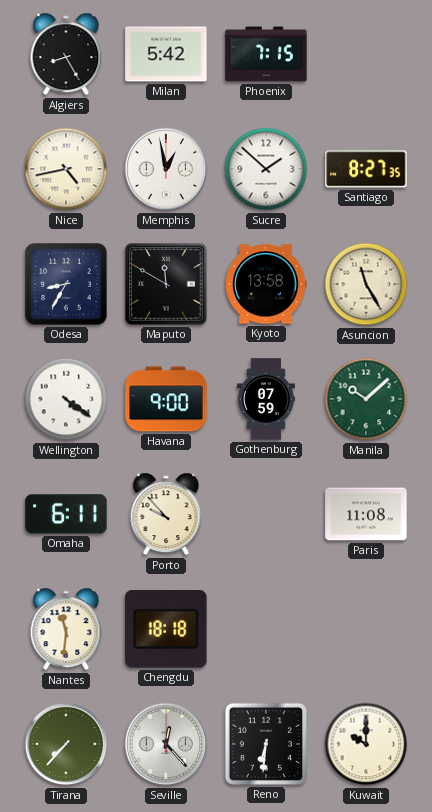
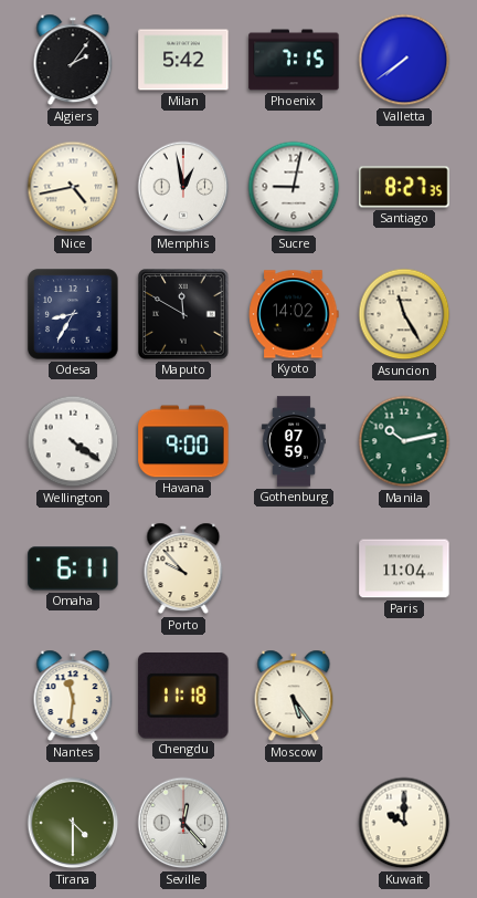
Algiers: 8:25 -> 2:06 (73, 60)
Valletta: none -> 7:39 (404, 60)
Sucre: 1:52 -> 9:02 (294, 187)
Kyoto: 13:58 -> 14:02 (294, 314)
Manila: 10:08 -> 10:13 (404, 441)
Paris: 11:08 -> 11:04 (404, 568)
Chengdu: 18:18 -> 11:18 (183, 697)
Moscow: none -> 5:24 (294, 696)
Tirana: 7:37 -> 4:30 (73, 823)
Reno: 6:31 -> none (266, 744)
